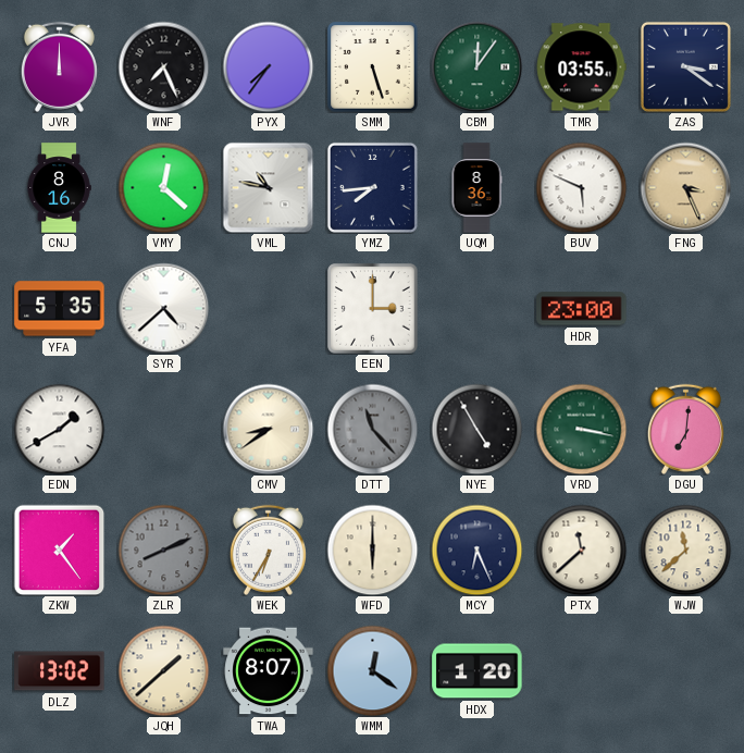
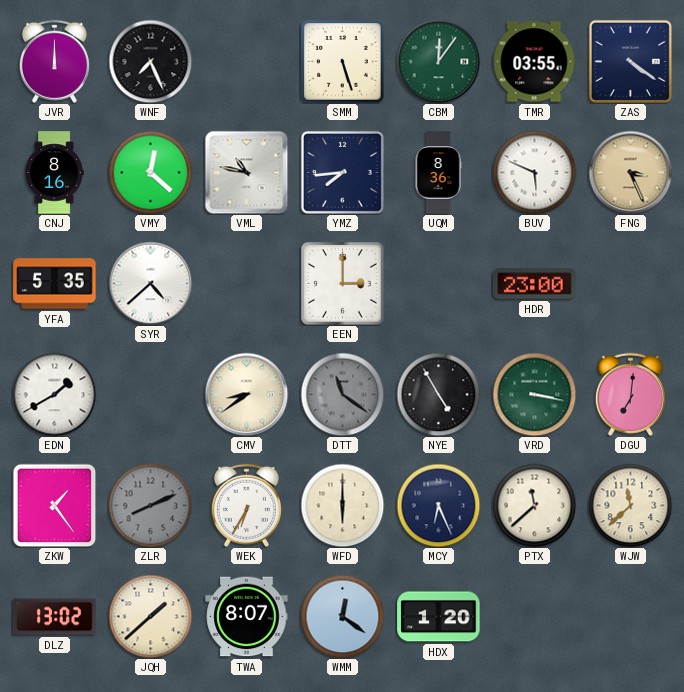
PYX: 7:36 -> none (268, 66)
ZAS: 3:21 -> 4:21 (630, 61)
DTT: 11:23 -> 11:21 (342, 394)
